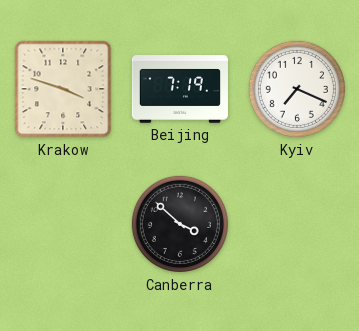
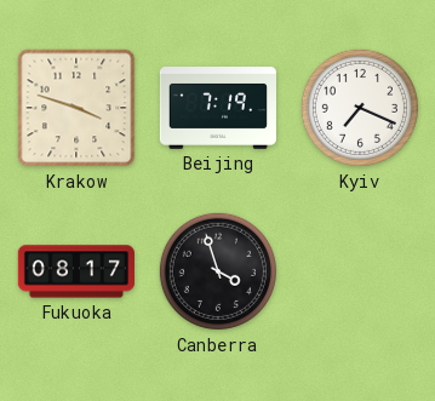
Fukuoka: none -> 08:17 (76, 271)
Canberra: 3:52 -> 3:57 (218, 271)
